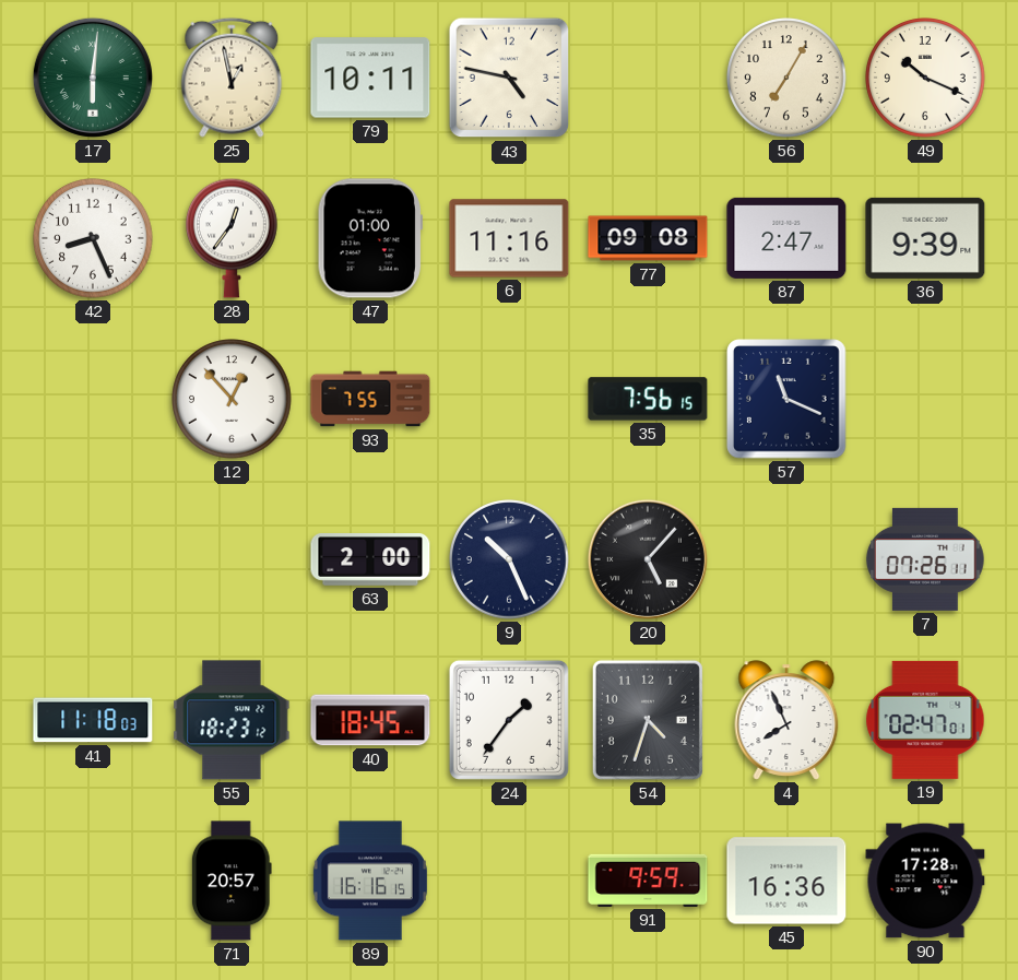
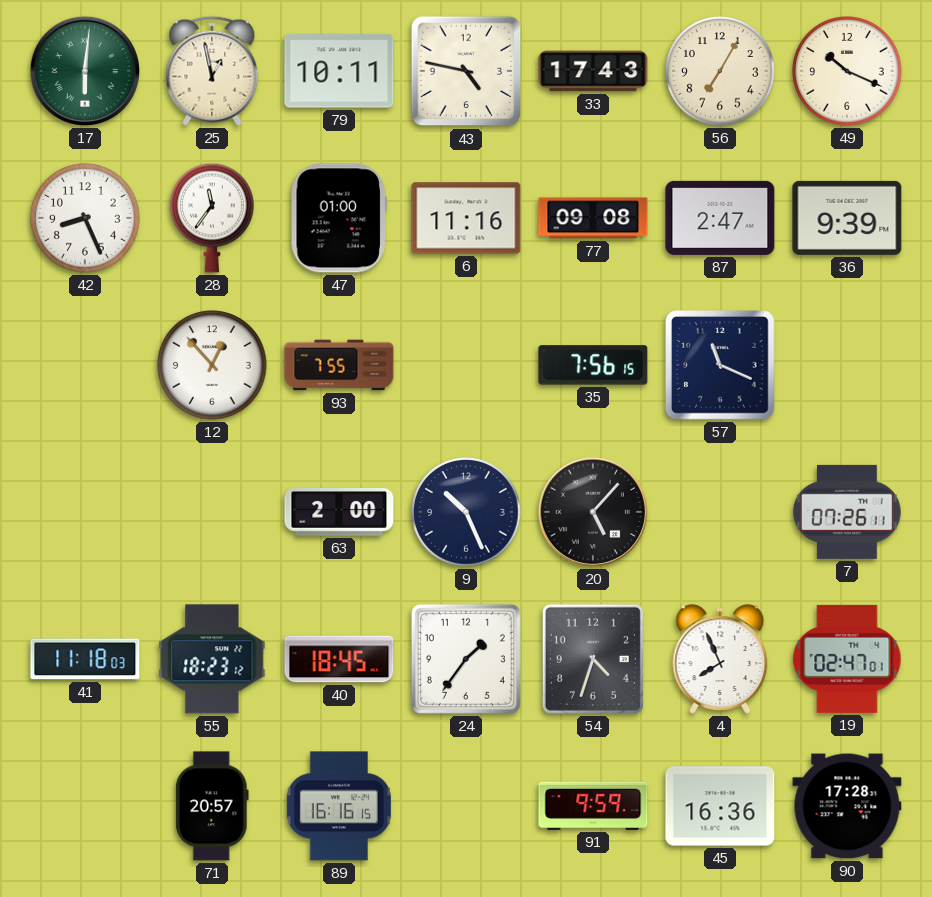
33: none -> 17:43 (593, 71)
28: 12:36 -> 11:36 (213, 218)
